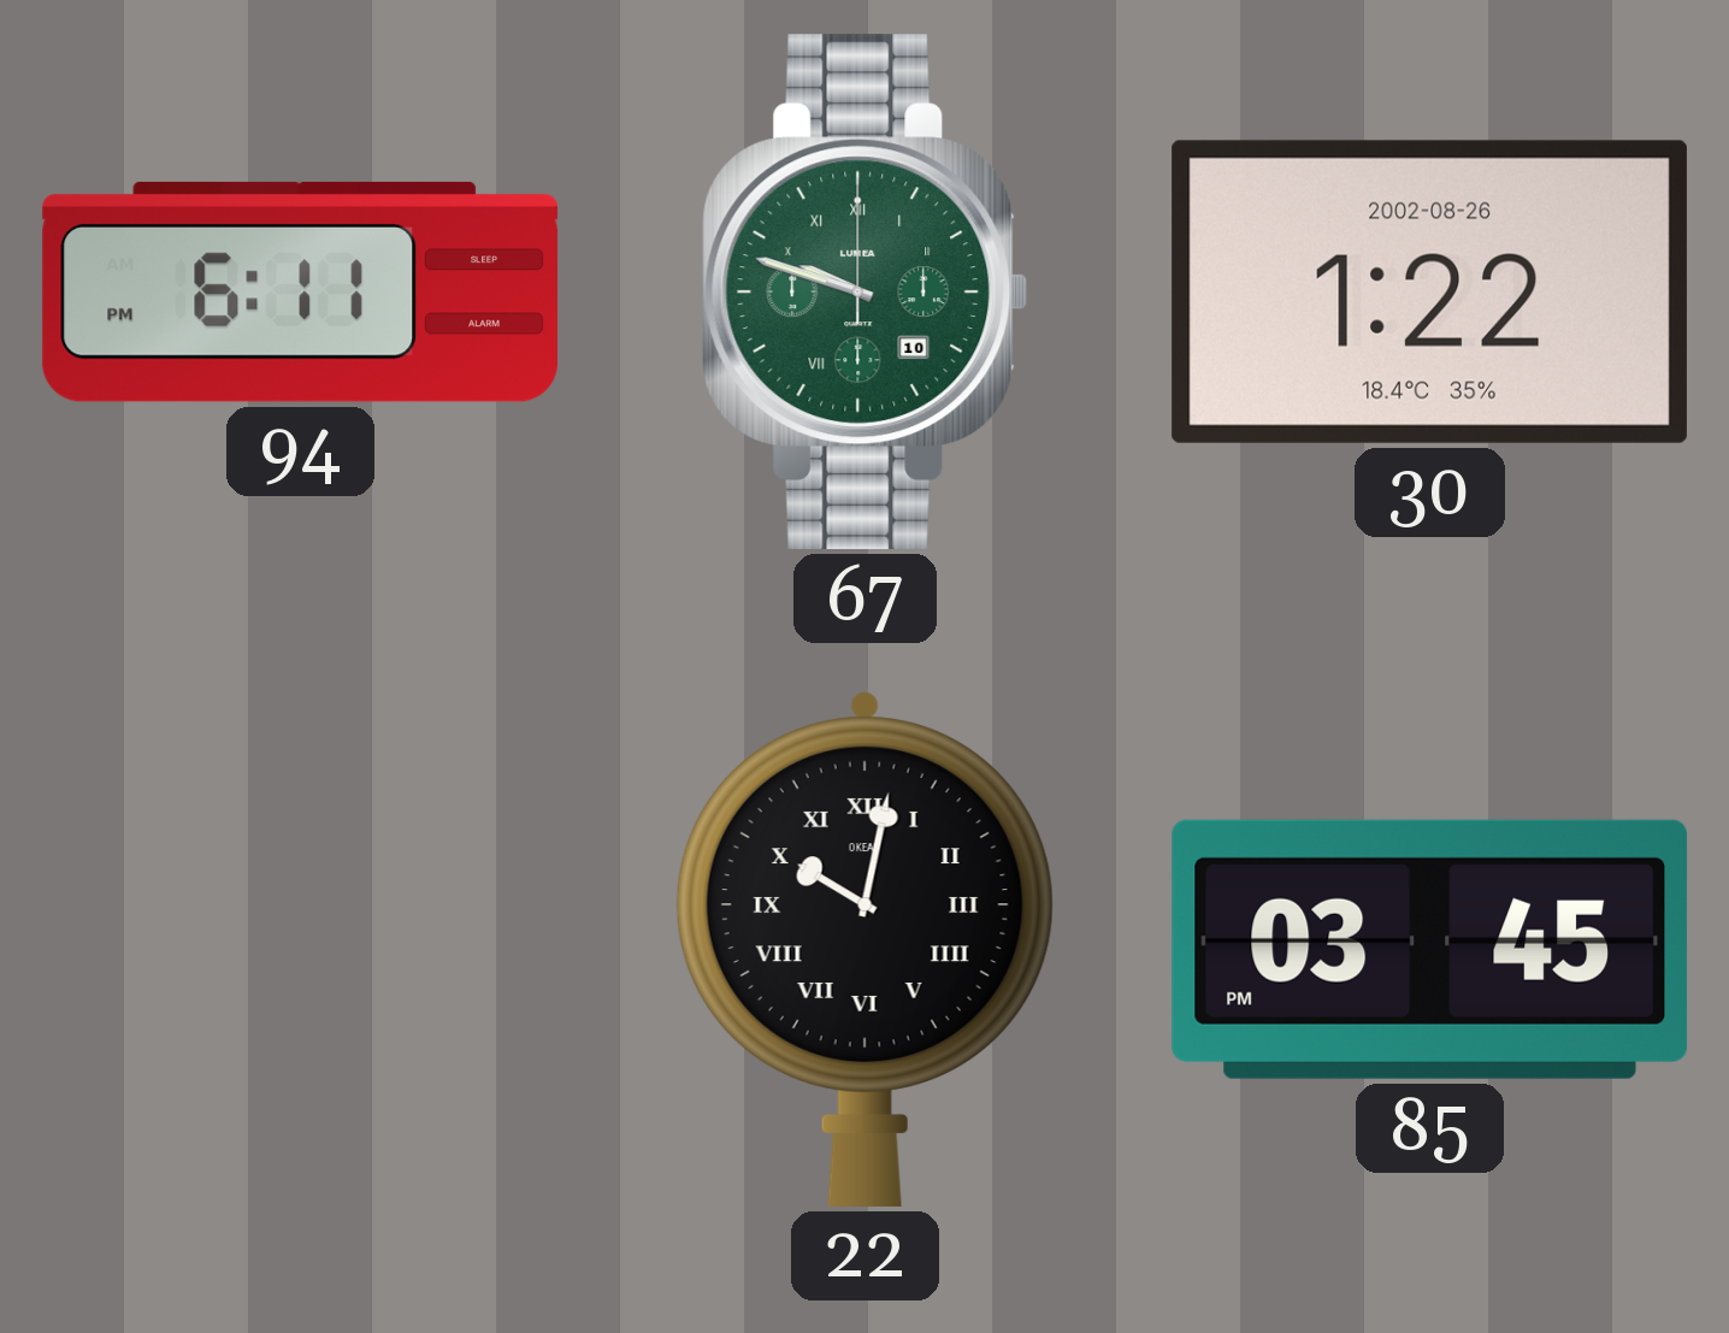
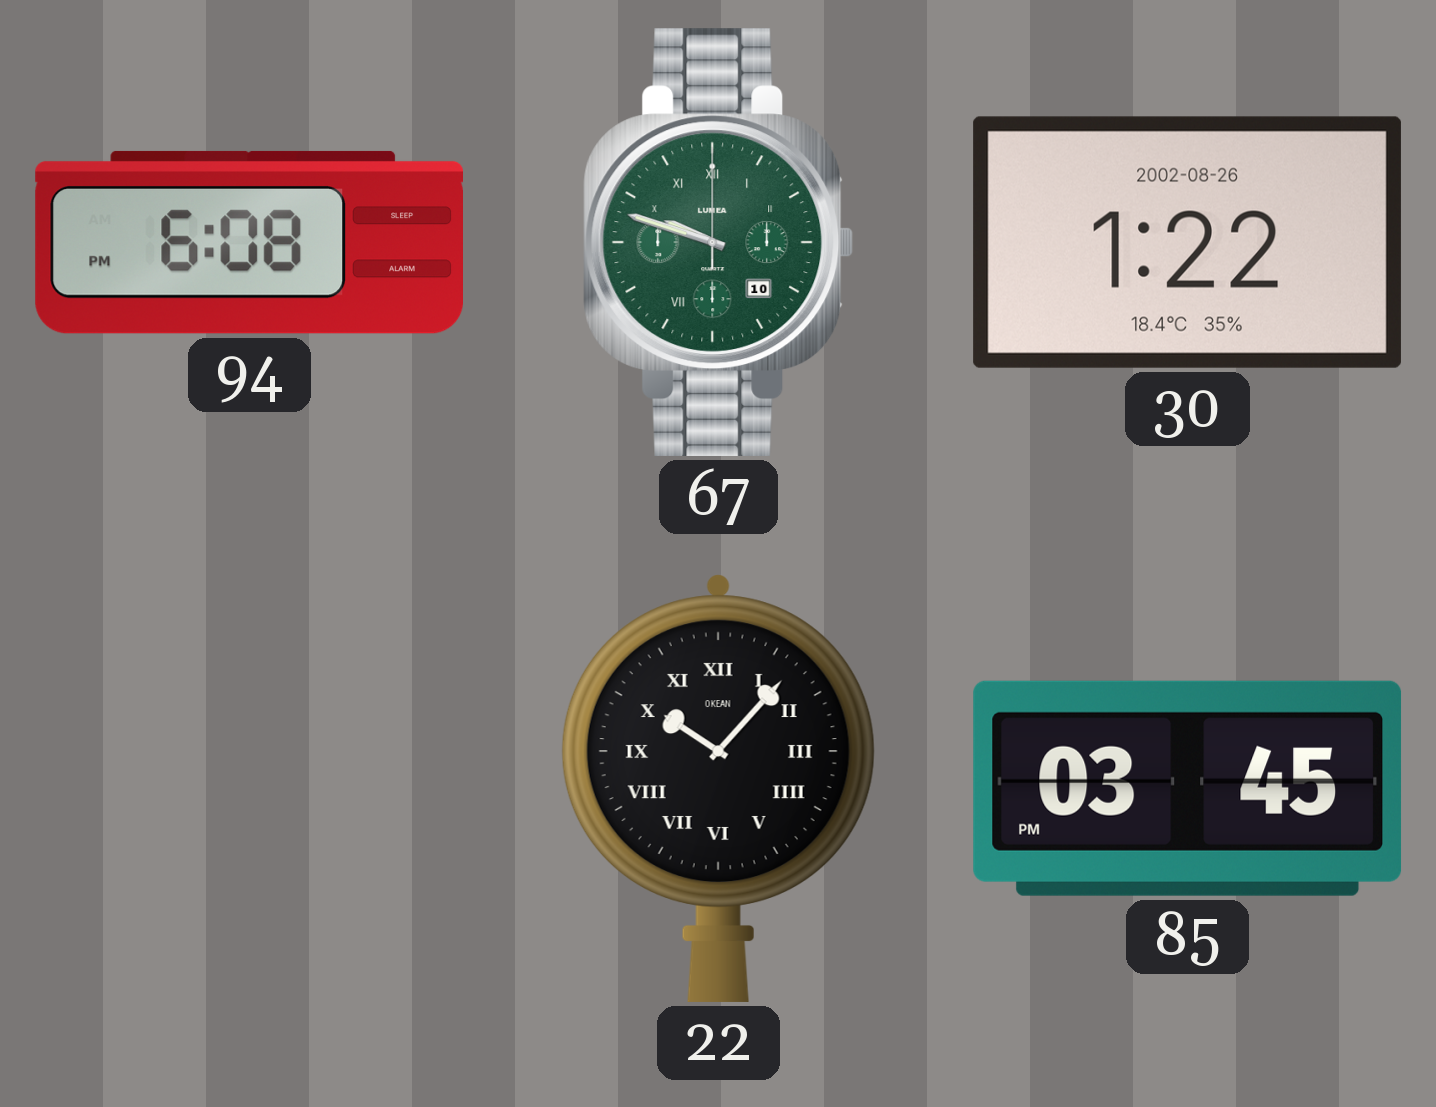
94: 6:11 -> 6:08 (249, 242)
22: 10:02 -> 10:07 (718, 788)
